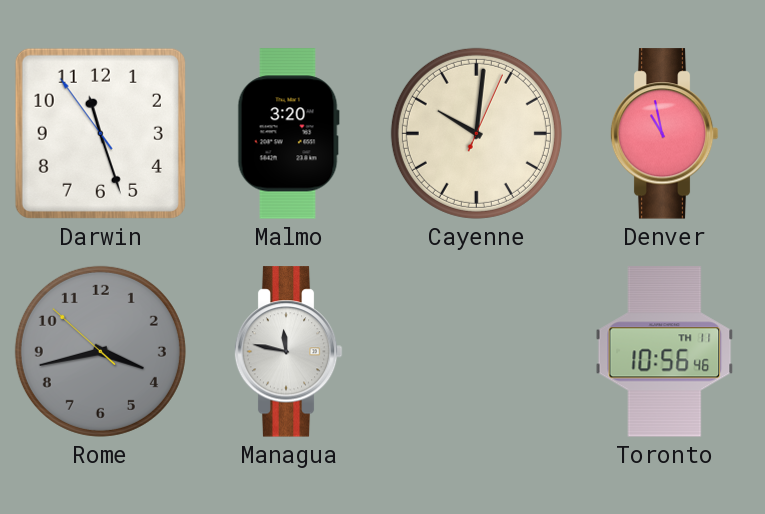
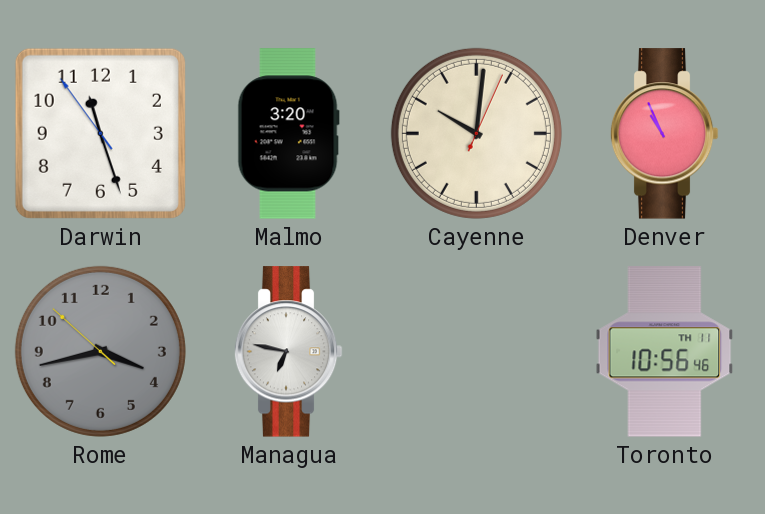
Denver: 10:58 -> 10:56 (664, 134)
Managua: 11:47 -> 6:47 (288, 352)
